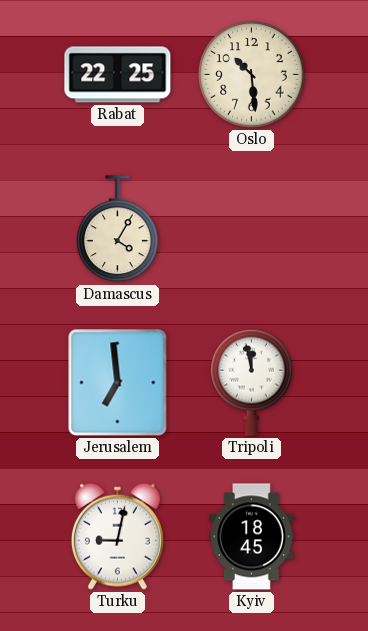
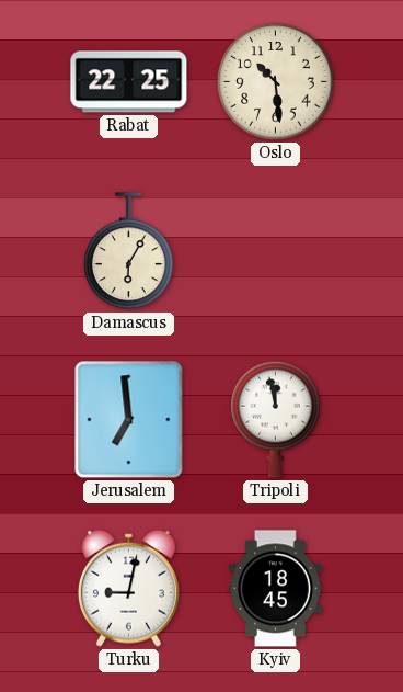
Damascus: 4:05 -> 6:05 (129, 251)
